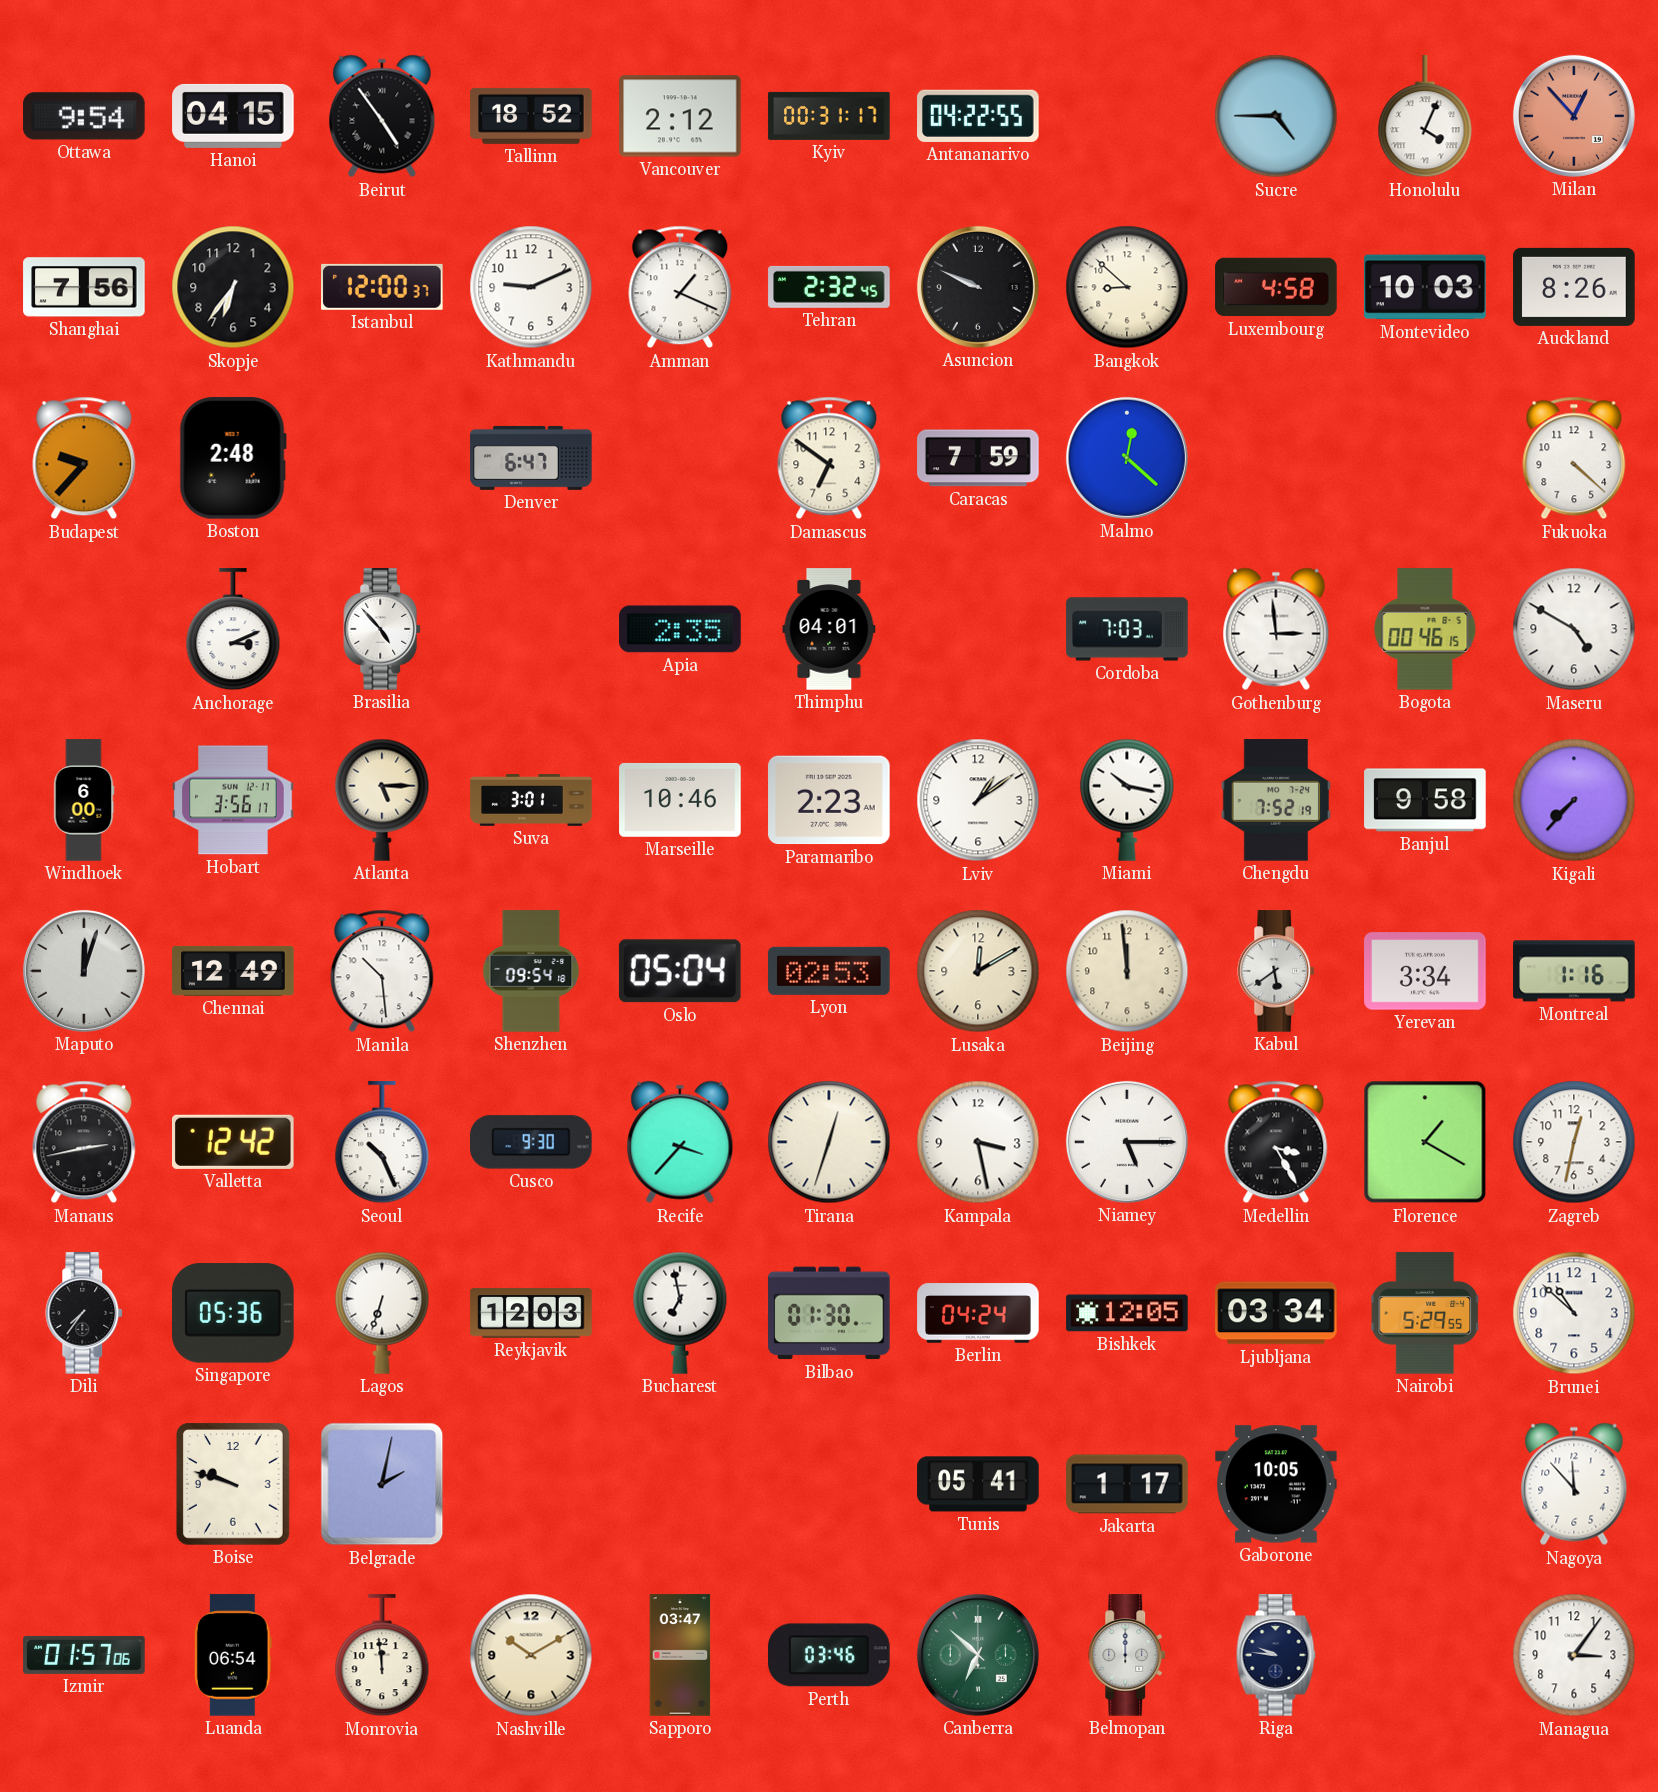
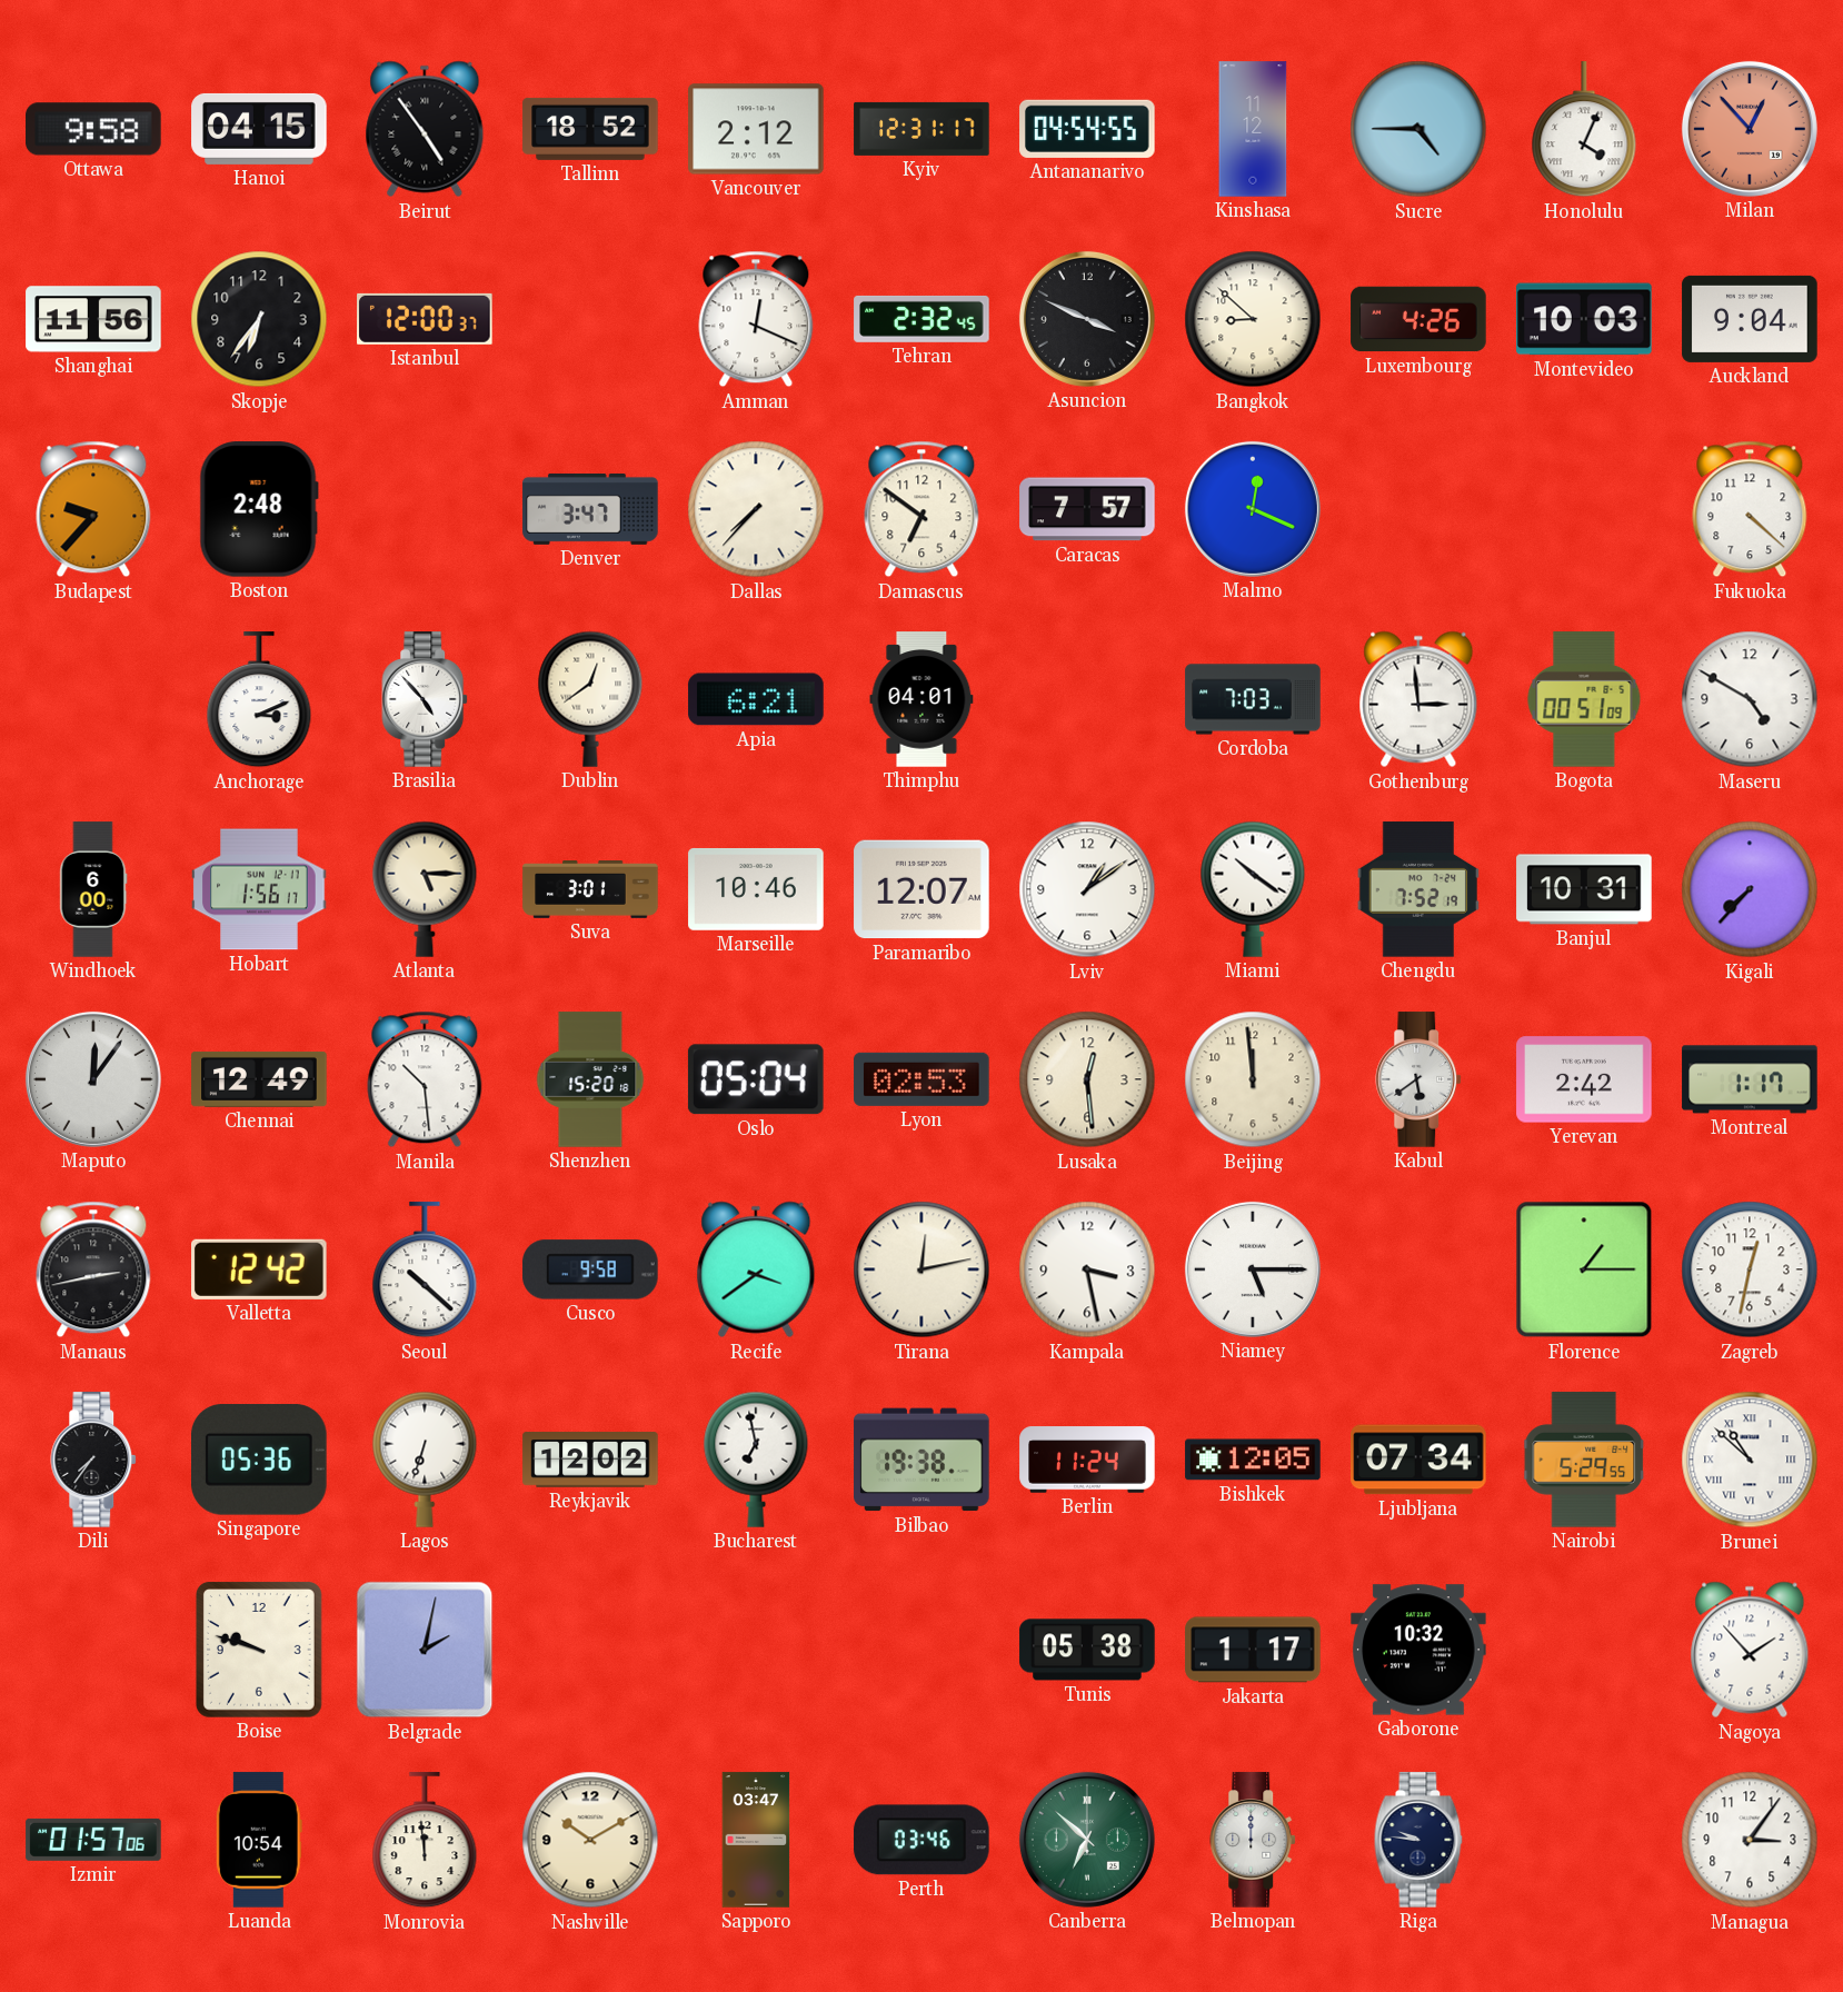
Ottawa: 9:54 -> 9:58 (93, 129)
Kyiv: 00:31 -> 12:31 (921, 129)
Antananarivo: 04:22 -> 04:54 (1087, 129)
Kinshasa: none -> 11:12 (1253, 129)
Shanghai: 7:56 -> 11:56 (93, 319)
Kathmandu: 9:11 -> none (531, 287)
Amman: 1:19 -> 12:19 (756, 319)
Asuncion: 9:49 -> 3:49 (1087, 319)
Luxembourg: 4:58 -> 4:26 (1418, 319)
Auckland: 8:26 -> 9:04 (1750, 319)
Denver: 6:47 -> 3:47 (590, 509)
Dallas: none -> 7:37 (756, 509)
Caracas: 7:59 -> 7:57 (1087, 509)
Malmo: 12:22 -> 12:19 (1253, 509)
Dublin: none -> 12:39 (590, 699)
Apia: 2:35 -> 6:21 (756, 699)
Bogota: 00:46 -> 00:51 (1584, 699)
Hobart: 3:56 -> 1:56 (259, 889)
Paramaribo: 2:23 -> 12:07 (921, 889)
Miami: 10:17 -> 10:21 (1253, 889)
Banjul: 9:58 -> 10:31 (1584, 889)
Maputo: 12:03 -> 12:06 (93, 1079)
Shenzhen: 09:54 -> 15:20 (590, 1079)
Lusaka: 12:10 -> 12:29 (1087, 1079)
Yerevan: 3:34 -> 2:42 (1584, 1079)
Montreal: 1:16 -> 1:17 (1750, 1079)
Seoul: 10:26 -> 10:22 (425, 1271)
Cusco: 9:30 -> 9:58 (590, 1269)
Recife: 3:37 -> 3:39 (756, 1269)
Tirana: 12:33 -> 12:13 (921, 1269)
Medellin: 3:25 -> none (1276, 1142)
Florence: 1:20 -> 1:15 (1584, 1269)
Reykjavik: 12:03 -> 12:02 (590, 1460)
Bilbao: 01:30 -> 19:38 (921, 1460)
Berlin: 04:24 -> 11:24 (1087, 1460)
Ljubljana: 03:34 -> 07:34 (1418, 1460)
Brunei numerals: Arabic -> Roman (1750, 1460)
Tunis: 05:41 -> 05:38 (1087, 1650)
Gaborone: 10:05 -> 10:32 (1418, 1650)
Nagoya: 11:53 -> 1:53 (1750, 1650)
Luanda: 06:54 -> 10:54 (259, 1840)
